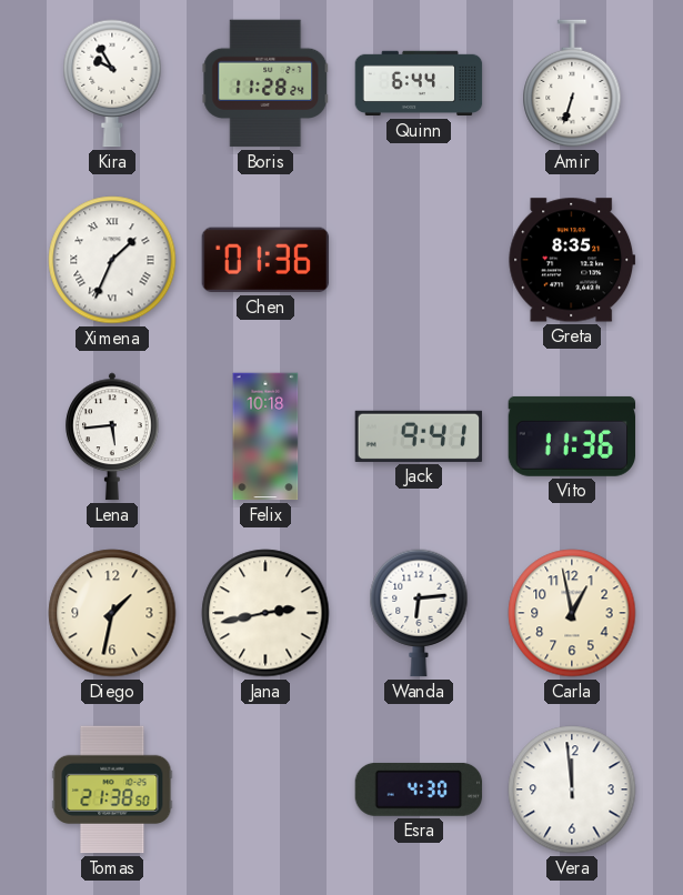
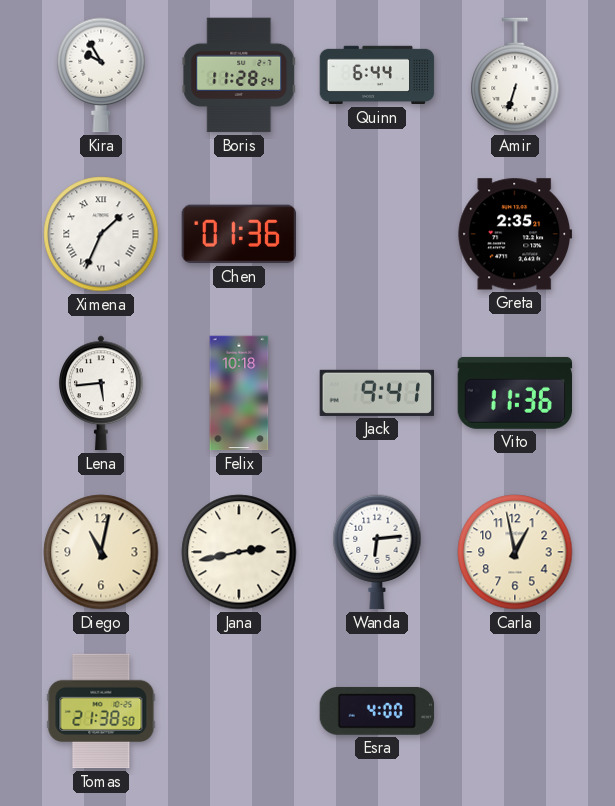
Greta: 8:35 -> 2:35 (515, 234)
Diego: 1:32 -> 11:02 (101, 552)
Esra: 4:30 -> 4:00 (377, 711)
Vera: 11:59 -> none (572, 790)
